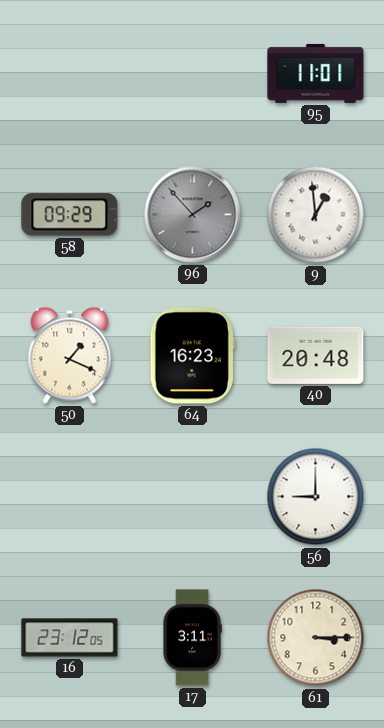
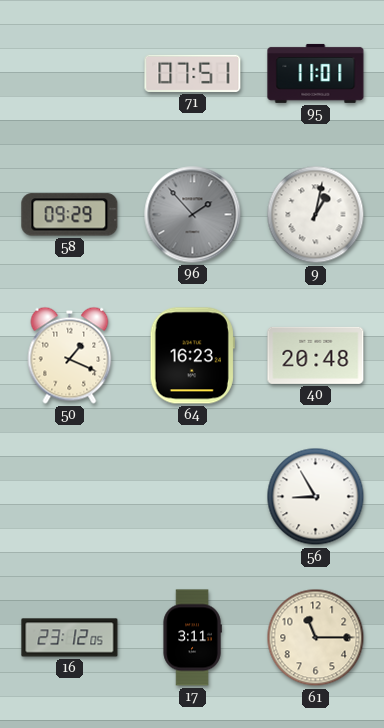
71: none -> 07:51 (193, 73)
9: 12:59 -> 1:02 (316, 215)
56: 9:00 -> 8:55 (316, 497)
61: 3:15 -> 11:15 (316, 638)
